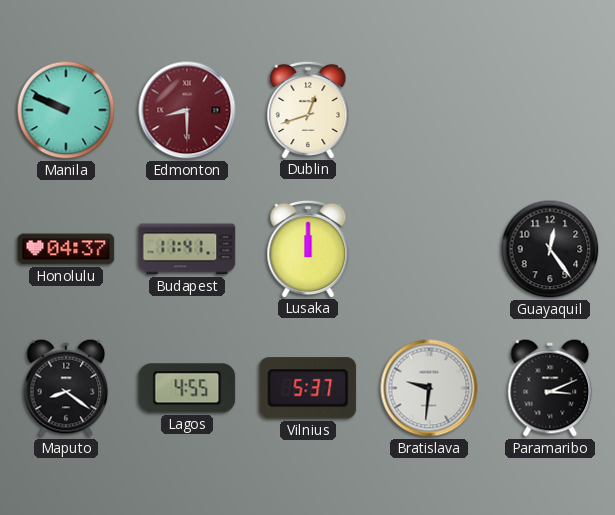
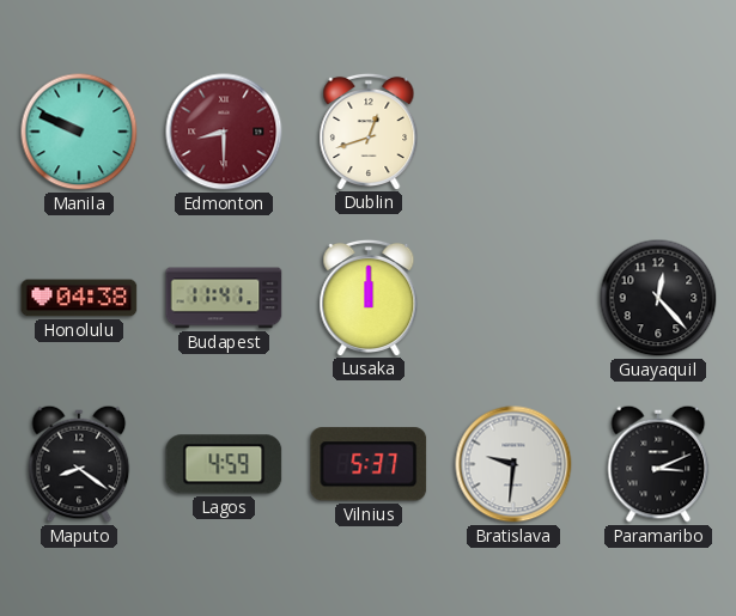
Honolulu: 04:37 -> 04:38 (79, 298)
Guayaquil: 12:24 -> 12:23 (658, 298)
Lagos: 4:55 -> 4:59 (224, 464)
